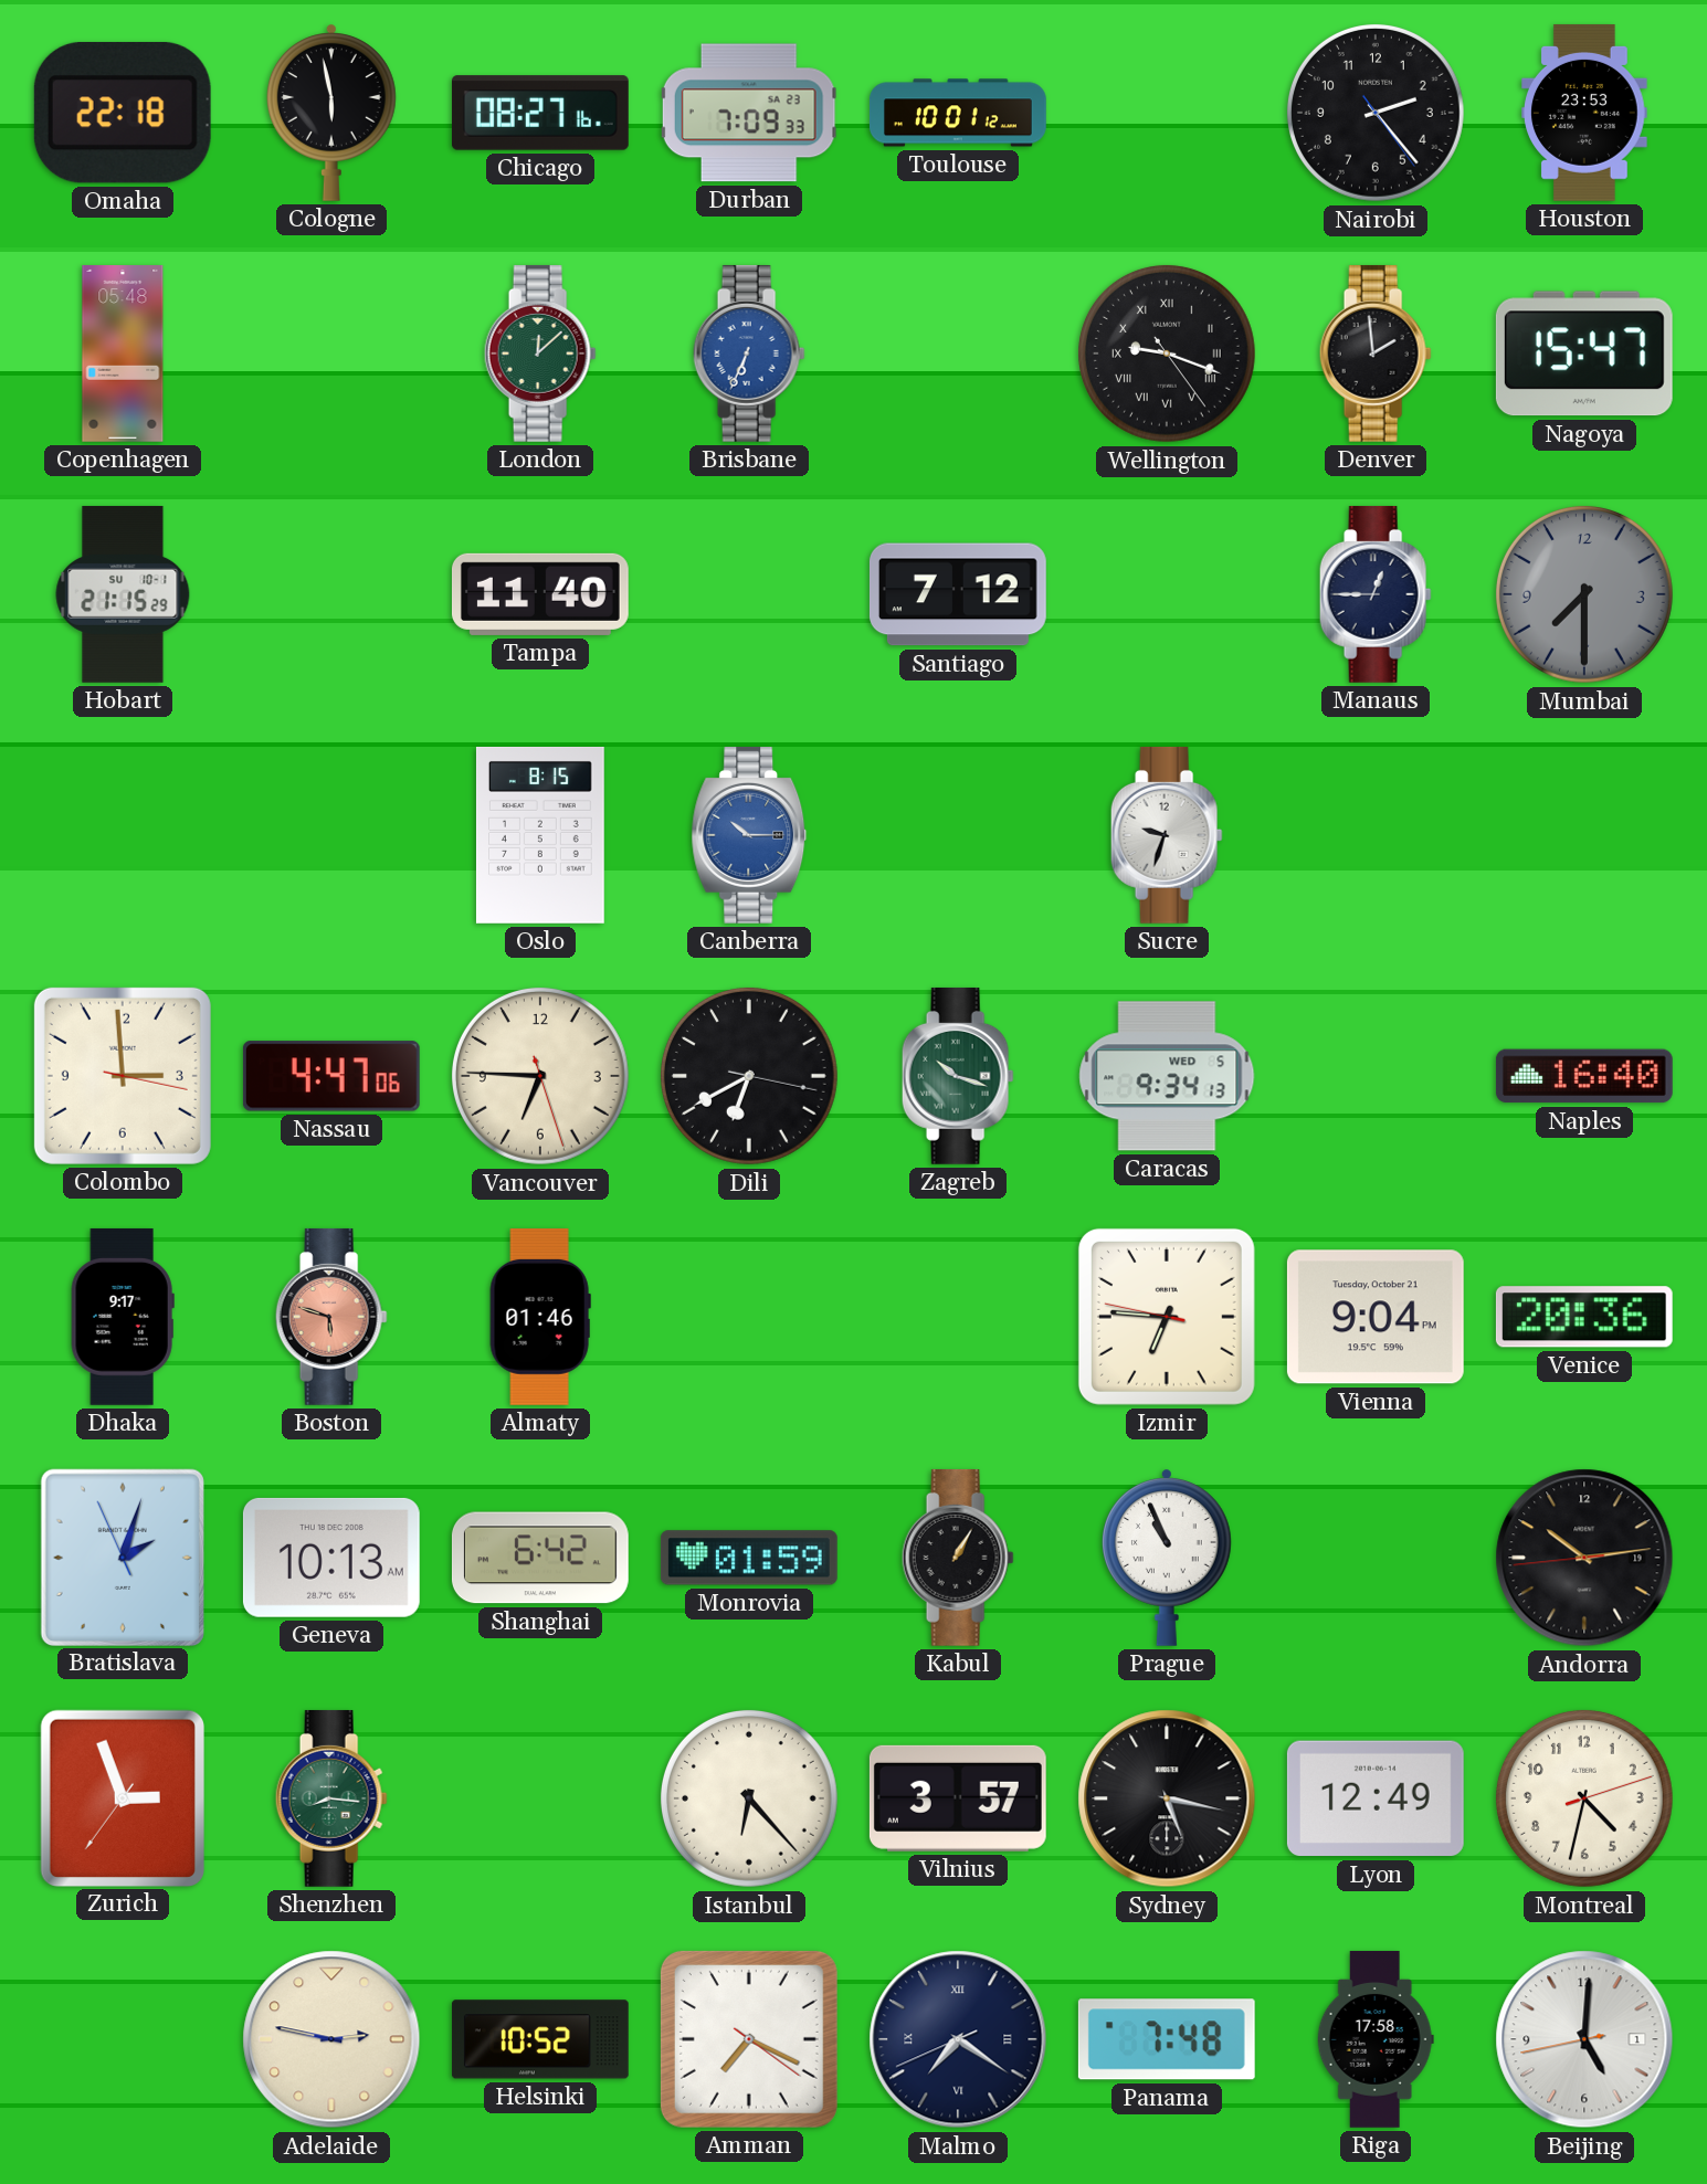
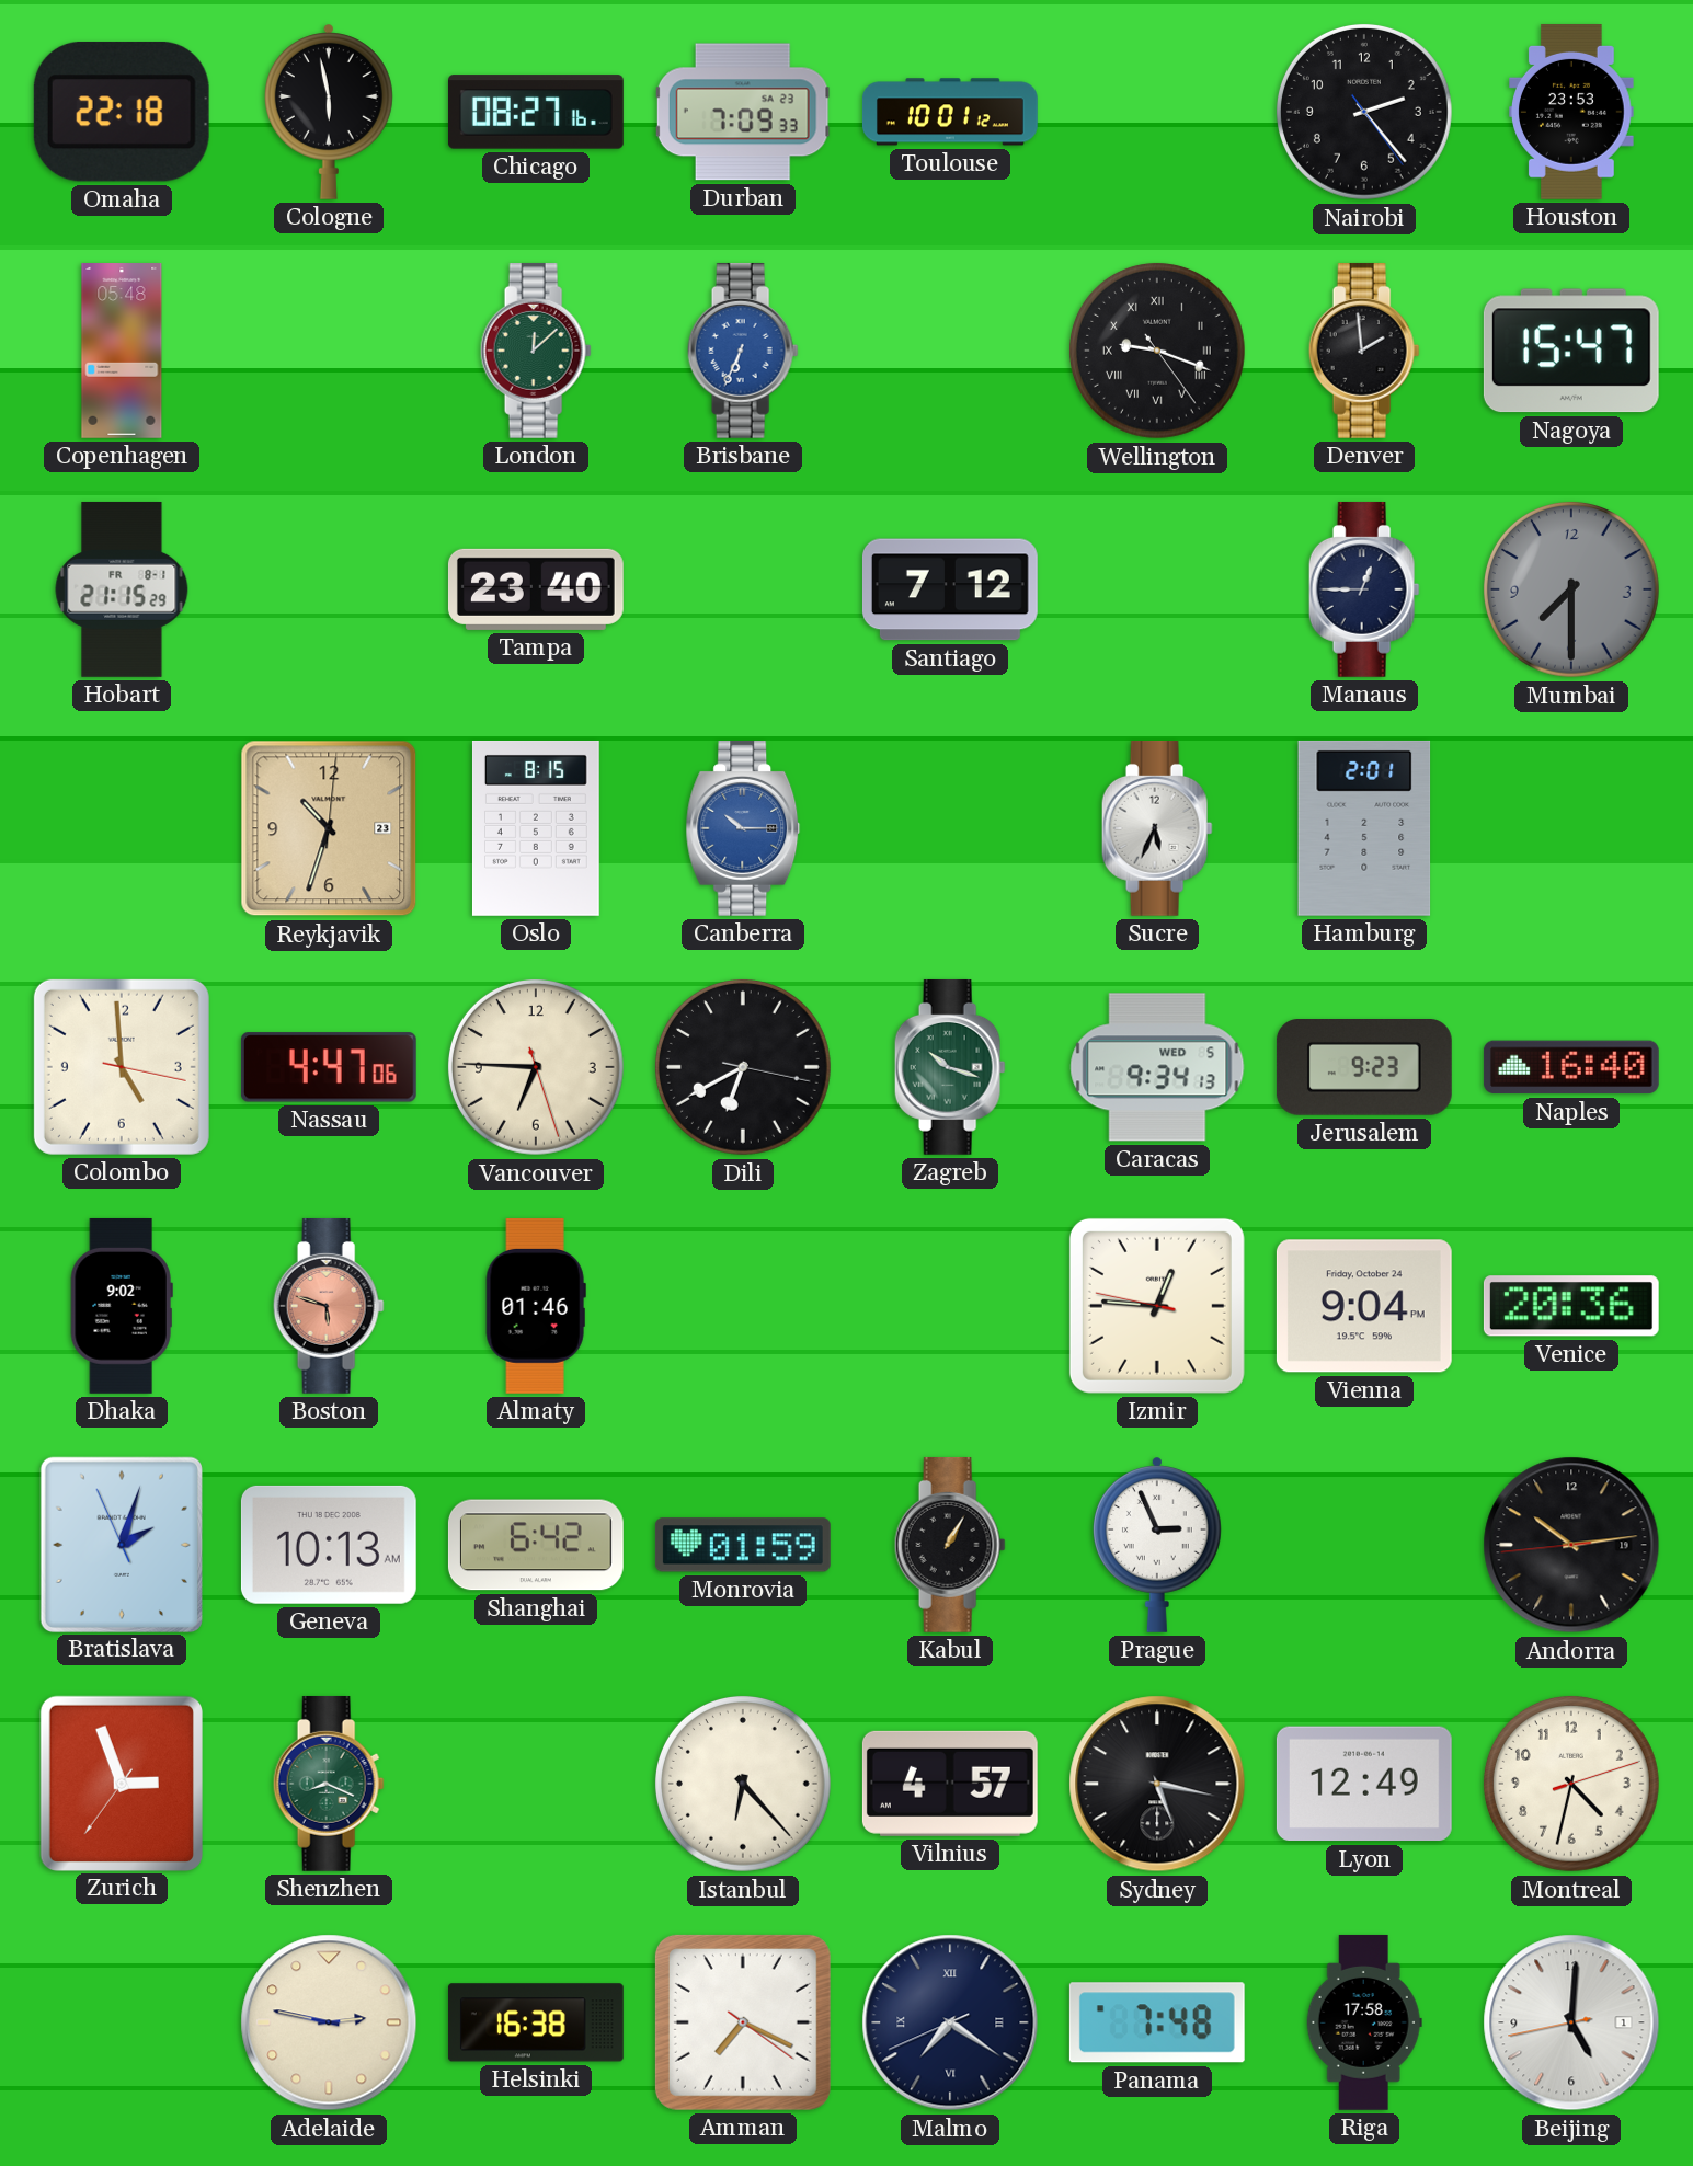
Hobart date: SU 10-1 -> FR 8-1 (122, 589)
Tampa: 11:40 -> 23:40 (536, 589)
Reykjavik: none -> 10:33 (329, 828)
Sucre: 9:33 -> 5:34 (1157, 828)
Hamburg: none -> 2:01 (1364, 828)
Colombo: 2:59 -> 4:59 (122, 1067)
Jerusalem: none -> 9:23 (1364, 1068)
Dhaka: 9:17 -> 9:02 (122, 1306)
Izmir: 6:45 -> 12:45 (1157, 1306)
Vienna date: Tuesday, October 21 -> Friday, October 24 (1364, 1306)
Prague: 10:56 -> 2:56 (1157, 1545)
Shenzhen: 8:16 -> 8:19 (329, 1784)
Vilnius: 3:57 -> 4:57 (950, 1784)
Helsinki: 10:52 -> 16:38 (536, 2022)
